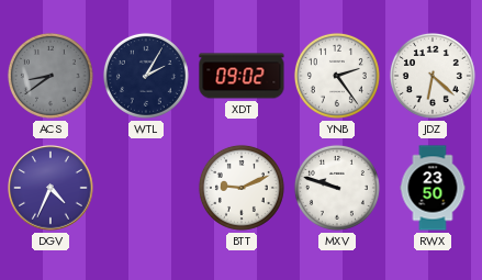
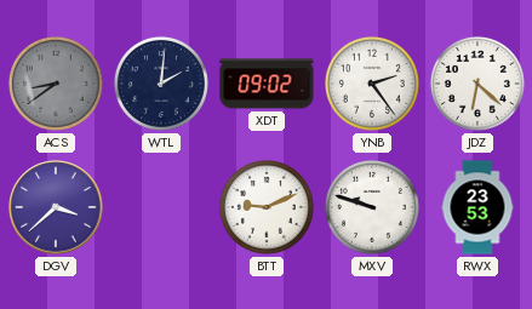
WTL: 2:05 -> 2:01 (161, 84)
DGV: 4:34 -> 3:38 (56, 207)
RWX: 23:50 -> 23:53 (477, 207)
